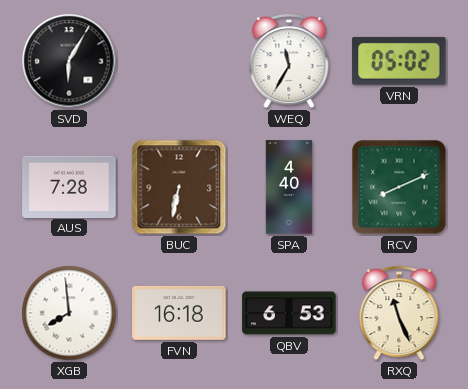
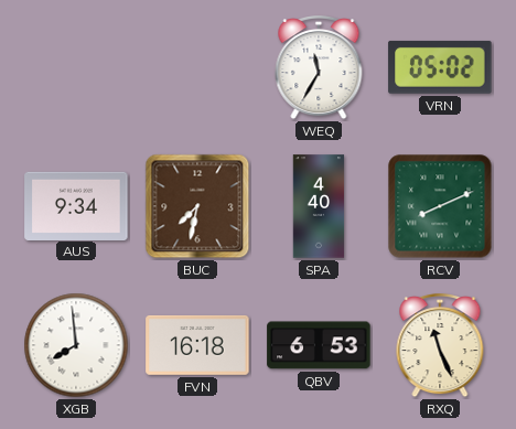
SVD: 6:05 -> none (69, 61)
AUS: 7:28 -> 9:34 (76, 205)
BUC: 6:32 -> 7:32 (197, 206)
